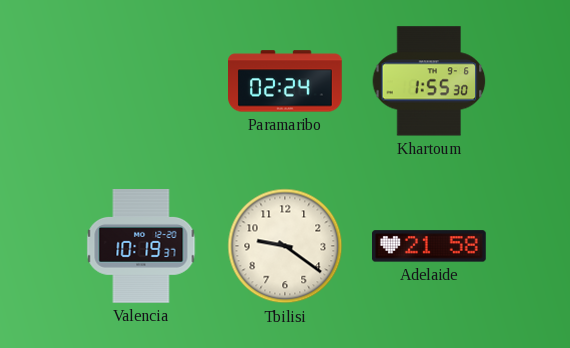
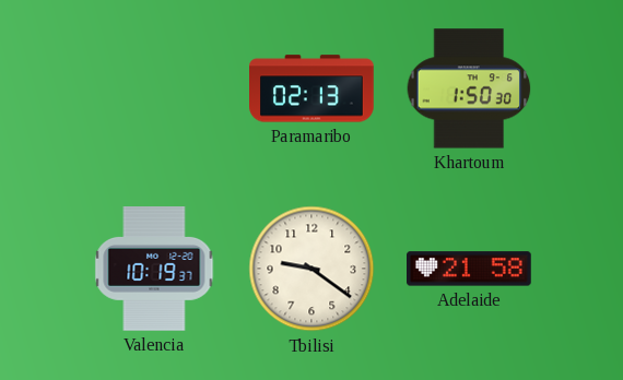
Paramaribo: 02:24 -> 02:13 (313, 88)
Khartoum: 1:55 -> 1:50 (469, 88)
